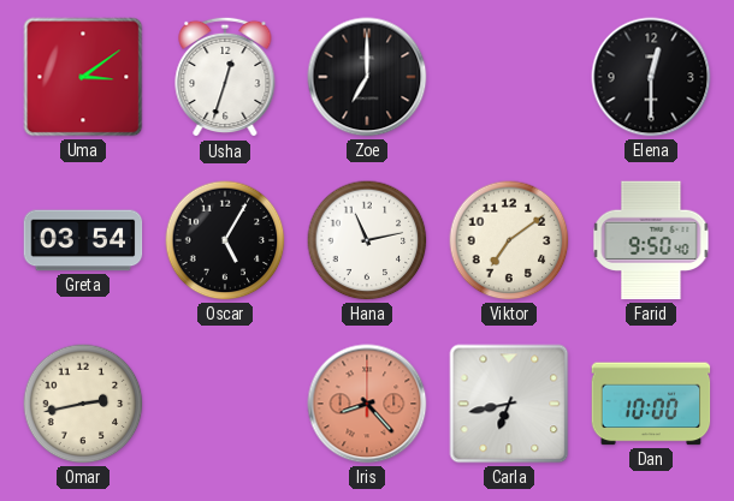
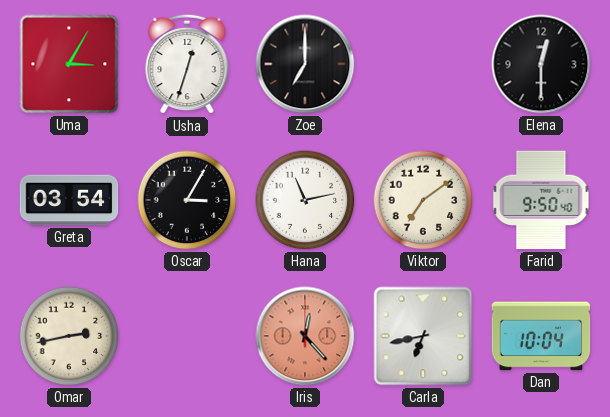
Uma: 3:09 -> 3:05 (69, 64)
Oscar: 5:05 -> 3:05 (187, 200)
Iris: 8:23 -> 12:23 (305, 336)
Dan: 10:00 -> 10:04 (541, 336)
